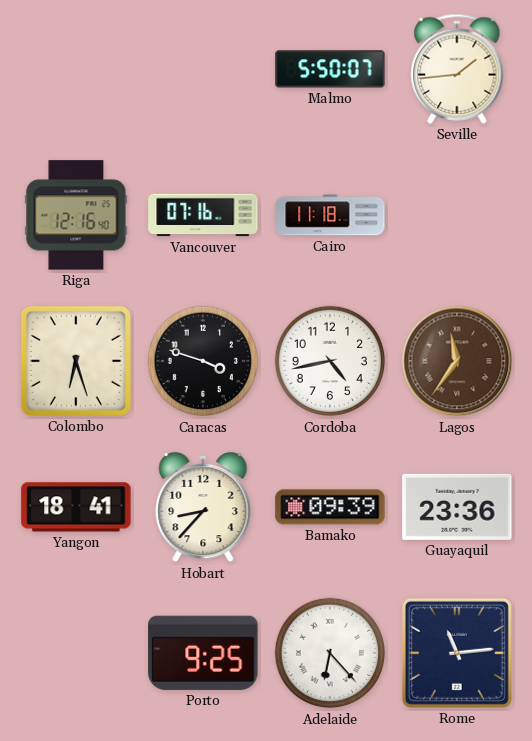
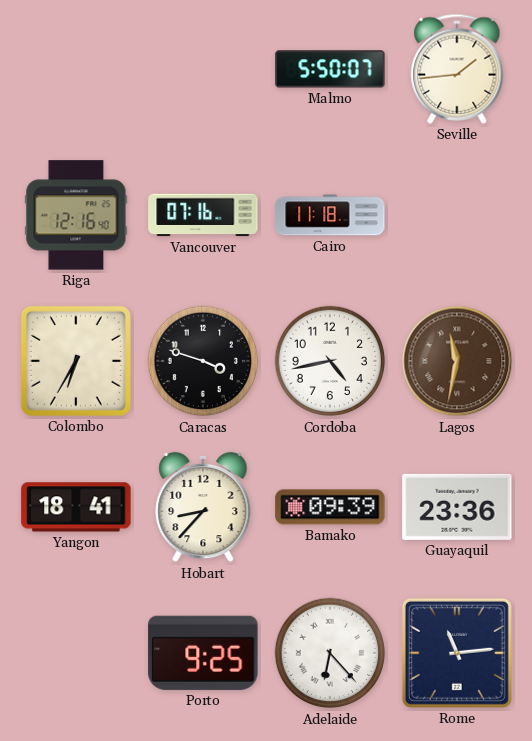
Colombo: 6:27 -> 6:35 (76, 361)
Lagos: 11:36 -> 11:32 (457, 361)
